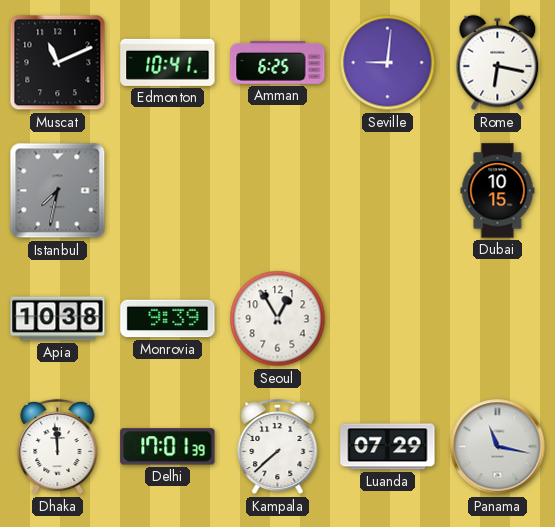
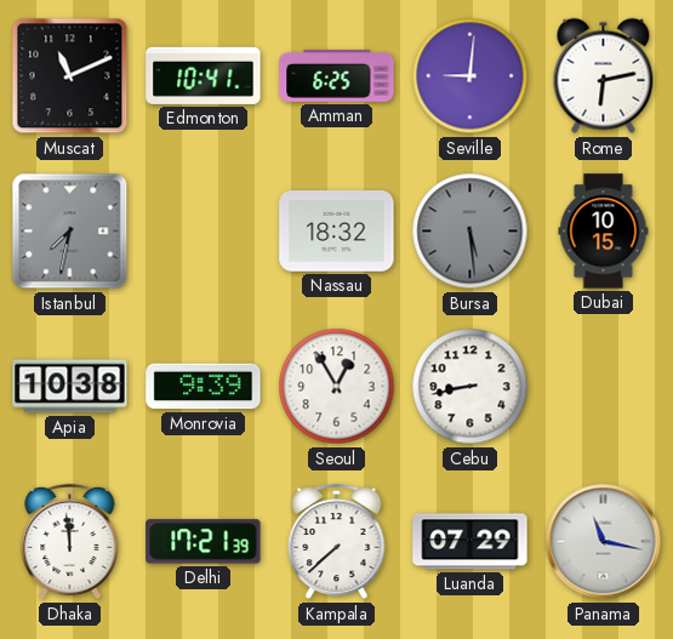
Rome: 6:17 -> 6:13 (604, 76)
Nassau: none -> 18:32 (337, 232)
Bursa: none -> 5:29 (470, 232)
Cebu: none -> 8:43 (470, 387)
Delhi: 17:01 -> 17:21 (204, 542)
